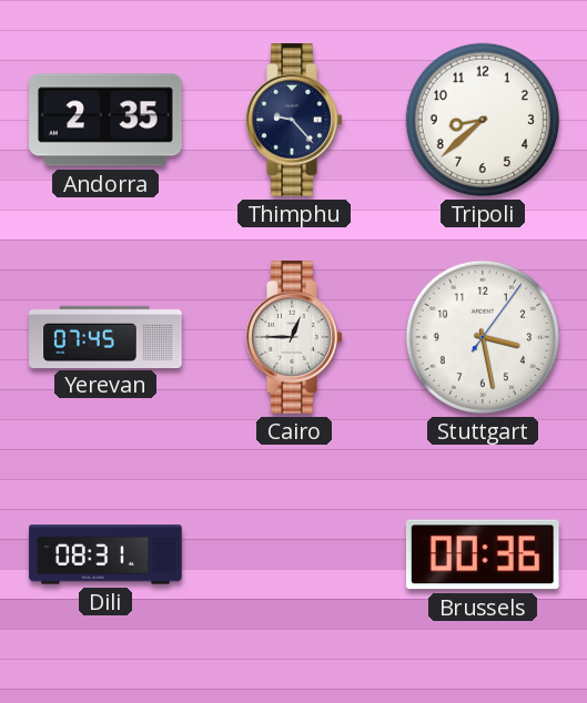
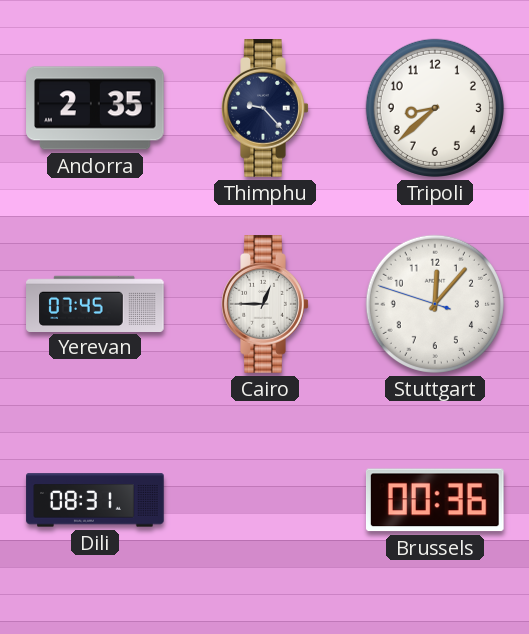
Stuttgart: 3:28 -> 12:06 (435, 304)
